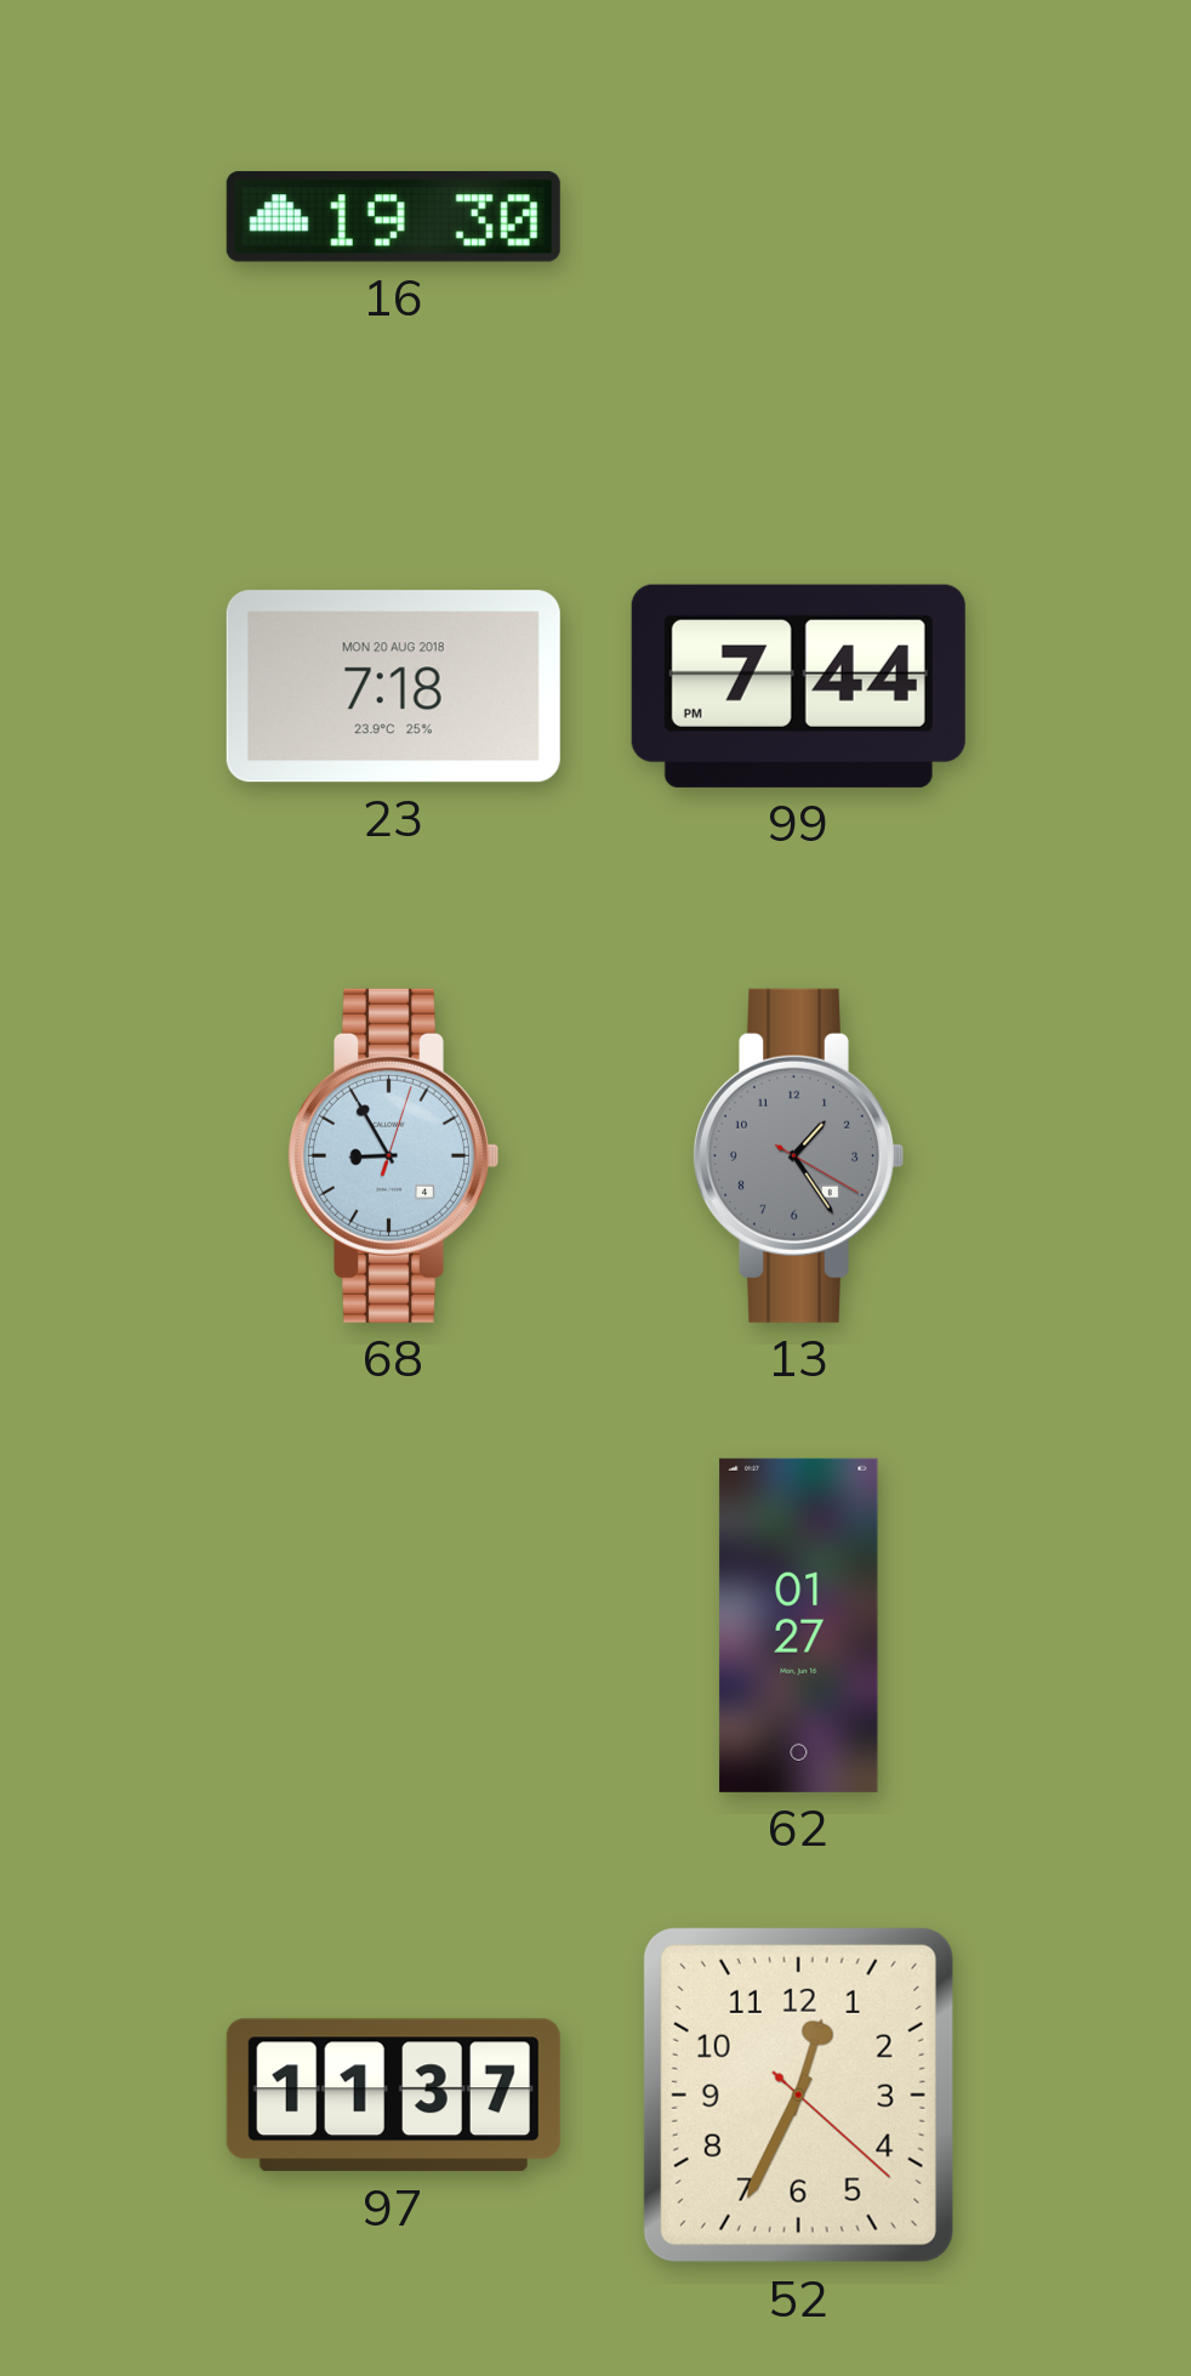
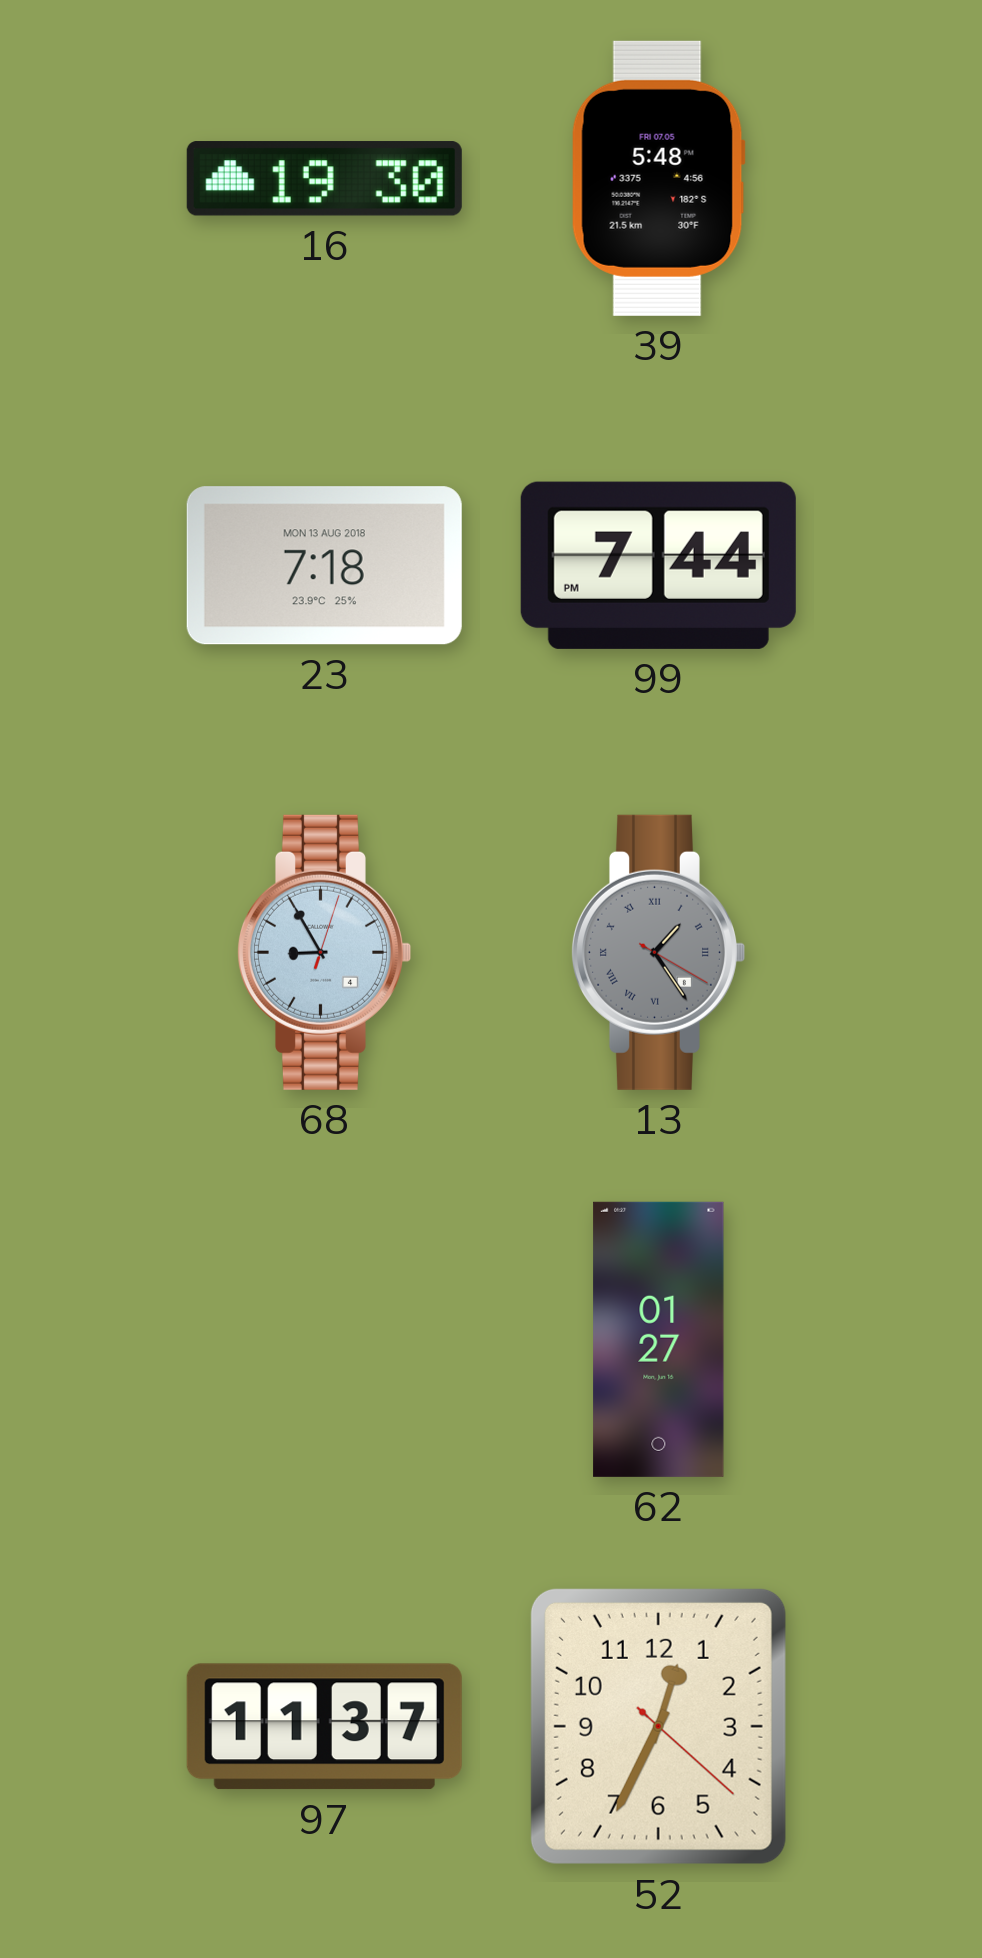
39: none -> 5:48 (658, 178)
23 date: MON 20 AUG 2018 -> MON 13 AUG 2018 (324, 566)
13 numerals: Arabic -> Roman (658, 952)
